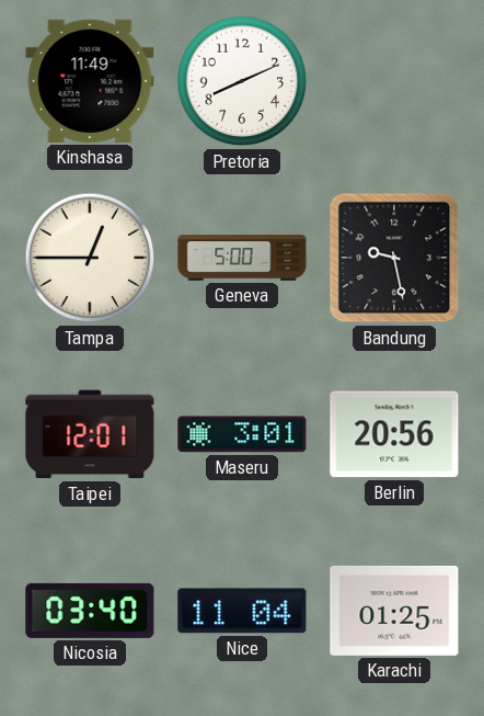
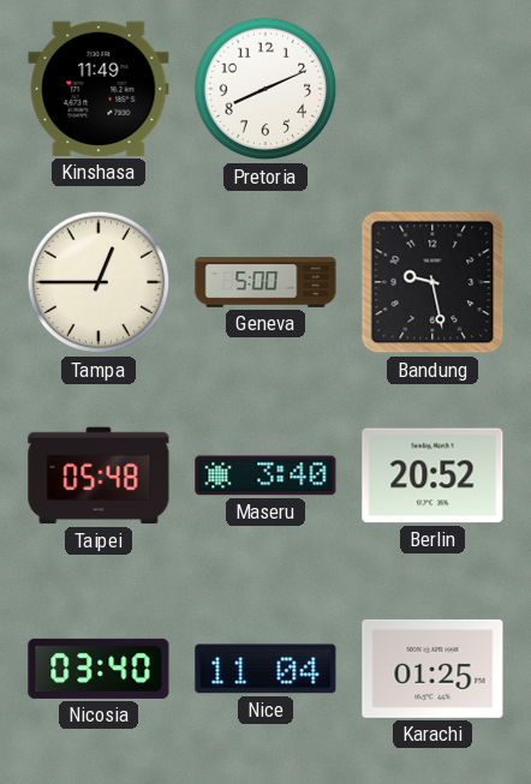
Taipei: 12:01 -> 05:48 (99, 475)
Maseru: 3:01 -> 3:40 (265, 475)
Berlin: 20:56 -> 20:52 (432, 475)
